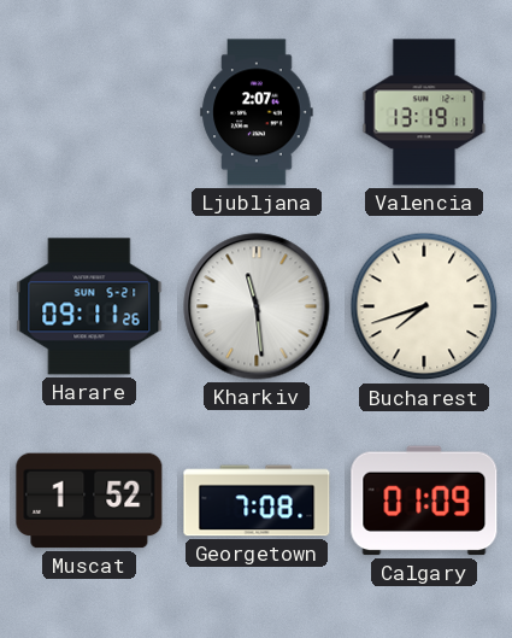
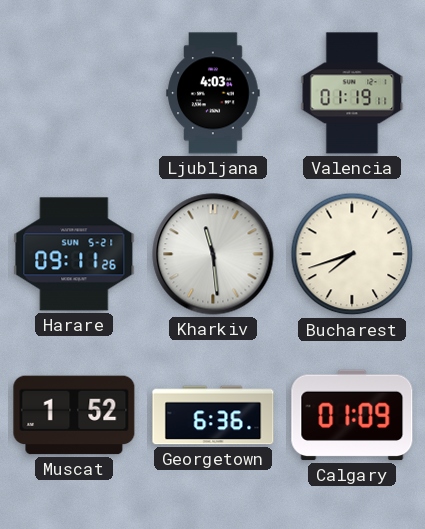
Ljubljana: 2:07 -> 4:03 (213, 93)
Valencia: 13:19 -> 01:19 (352, 93)
Georgetown: 7:08 -> 6:36 (213, 415)
